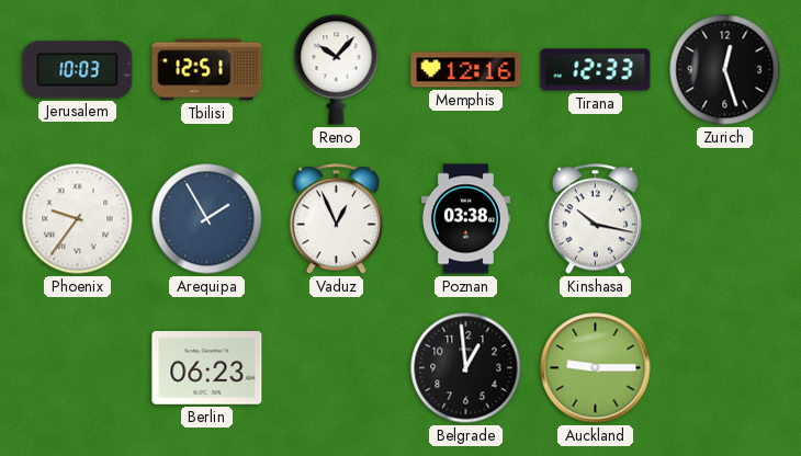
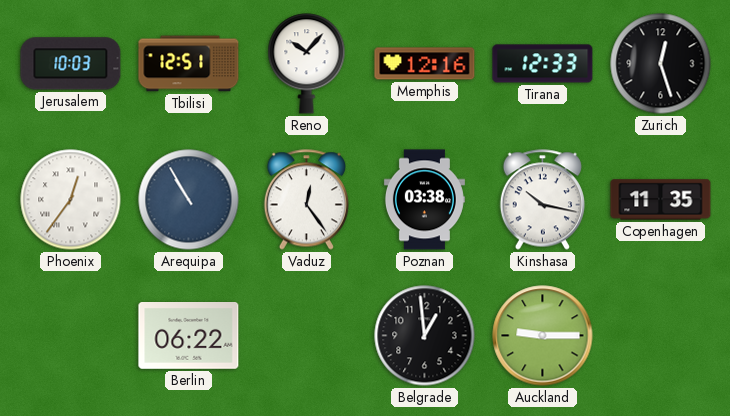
Phoenix: 9:36 -> 12:36 (71, 200)
Arequipa: 1:55 -> 10:55 (189, 200)
Vaduz: 12:56 -> 12:24 (306, 200)
Copenhagen: none -> 11:35 (661, 200)
Berlin: 06:23 -> 06:22 (189, 336)
